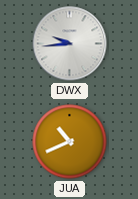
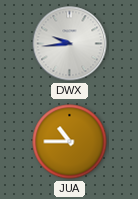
JUA: 10:41 -> 10:45 (70, 142)
